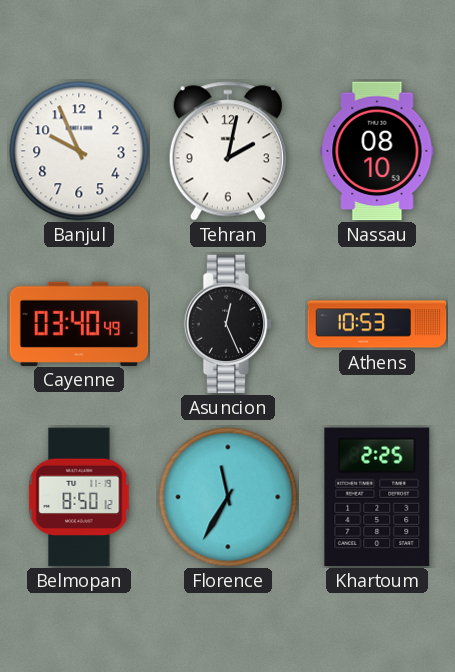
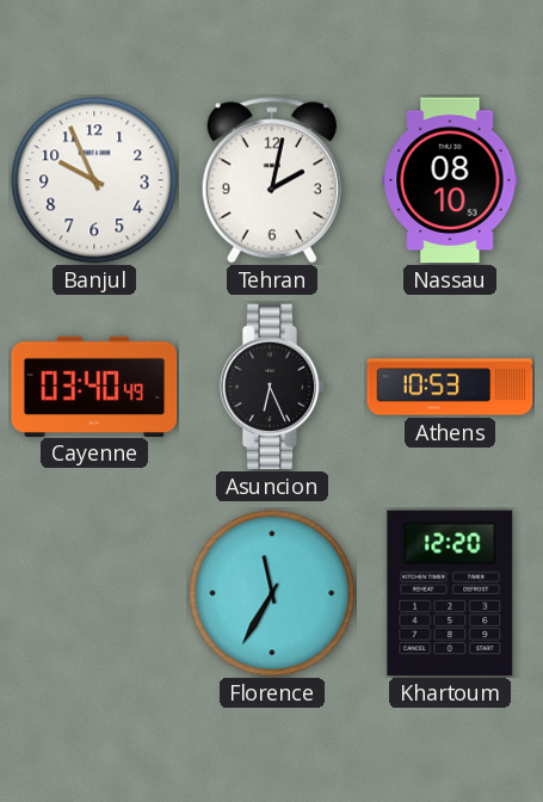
Asuncion: 12:26 -> 6:26 (272, 387)
Belmopan: 8:50 -> none (79, 497)
Khartoum: 2:25 -> 12:20 (450, 593)
